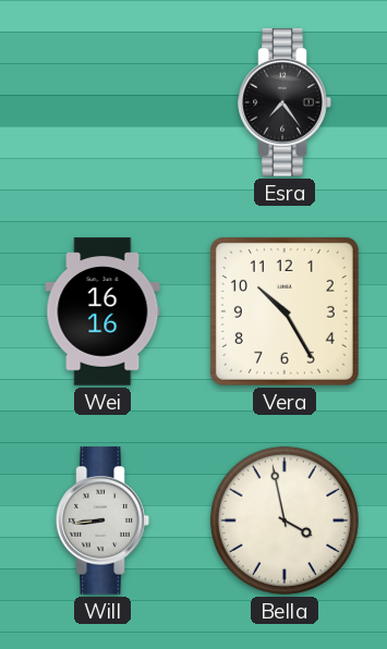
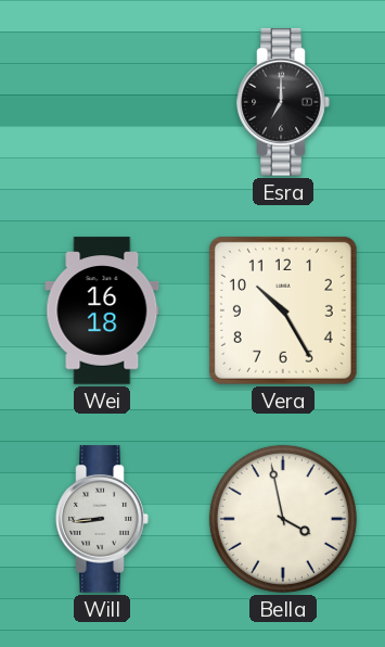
Esra: 7:24 -> 7:00 (283, 102)
Wei: 16:16 -> 16:18 (102, 310)
